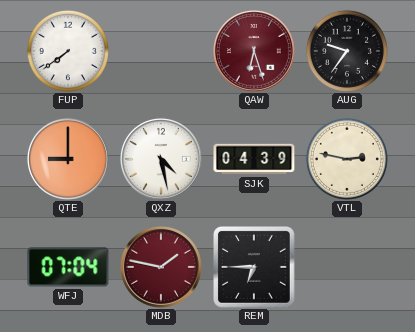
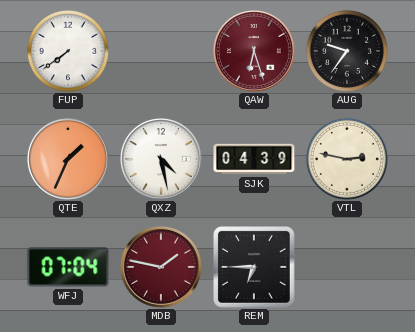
QTE: 9:00 -> 1:34 (68, 159)
